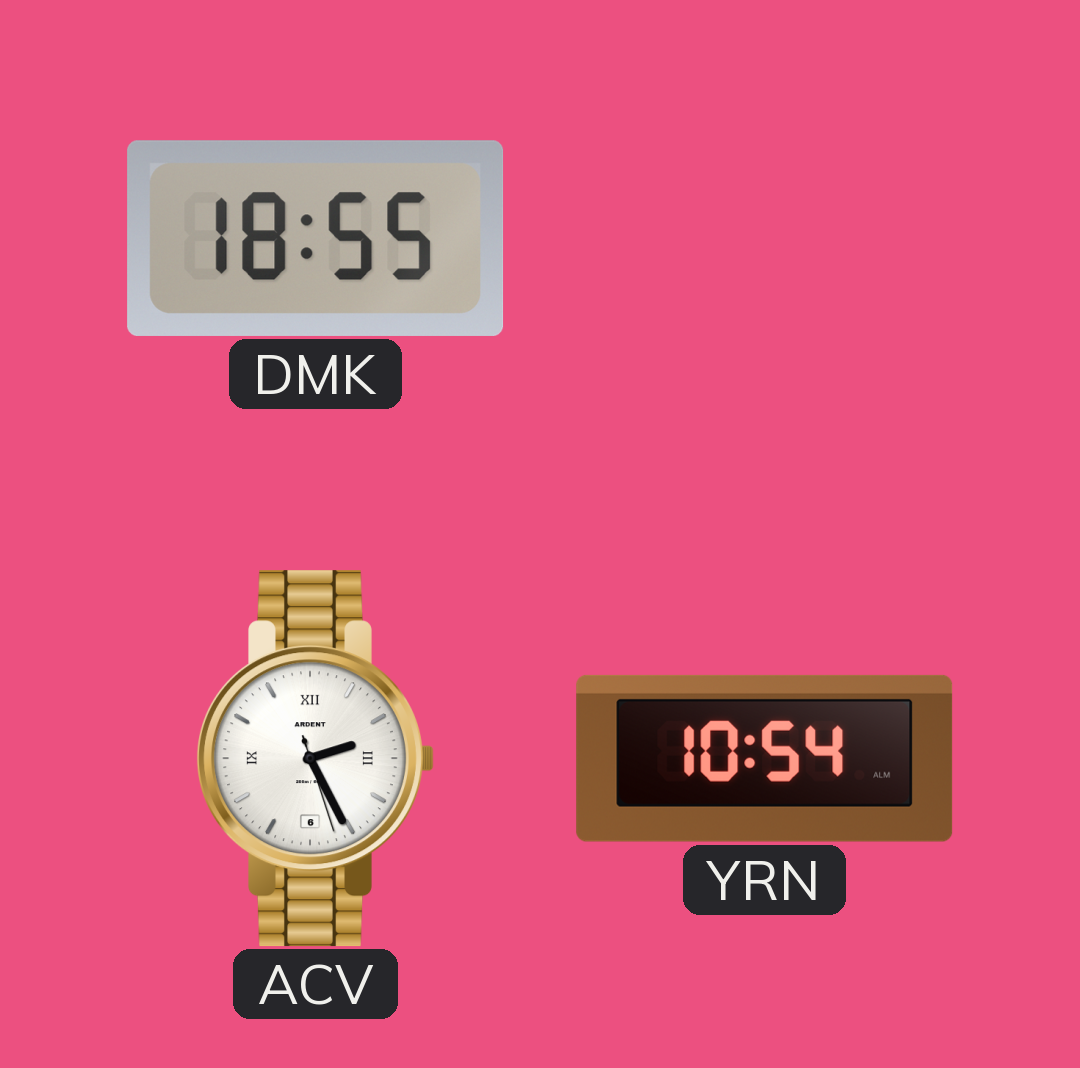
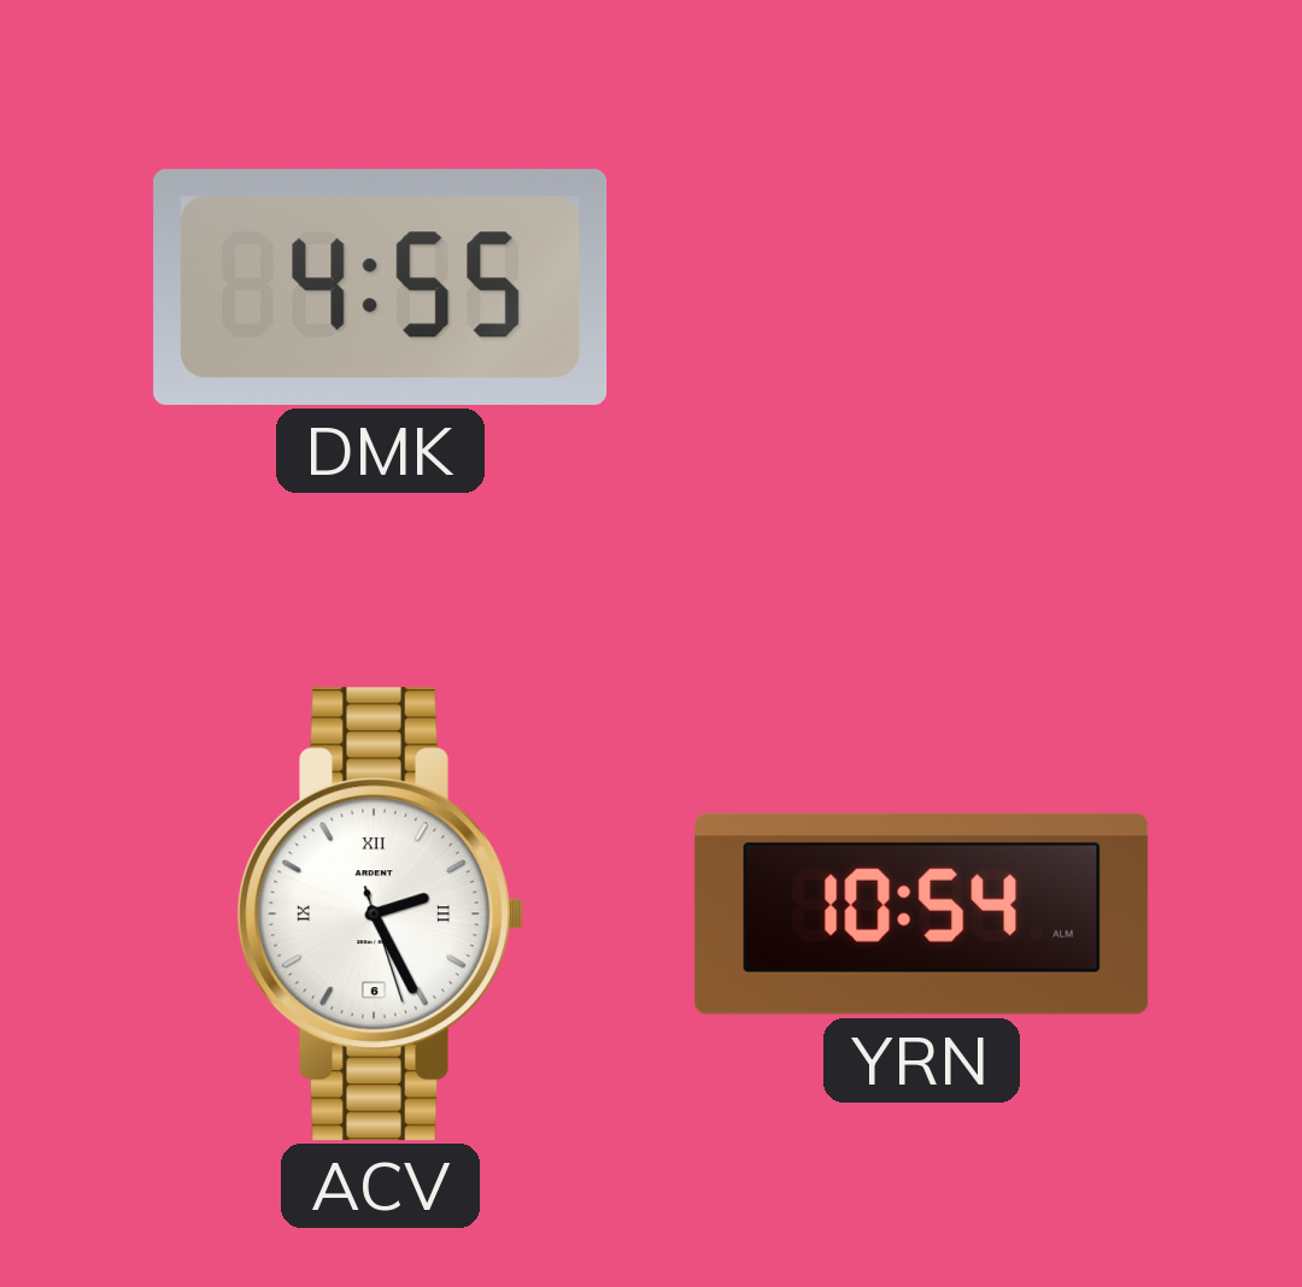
DMK: 18:55 -> 4:55 (381, 287)
